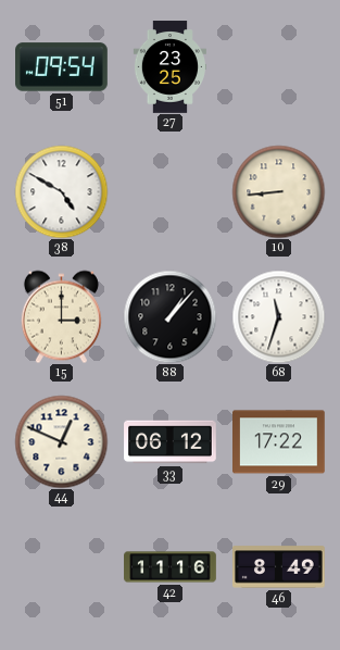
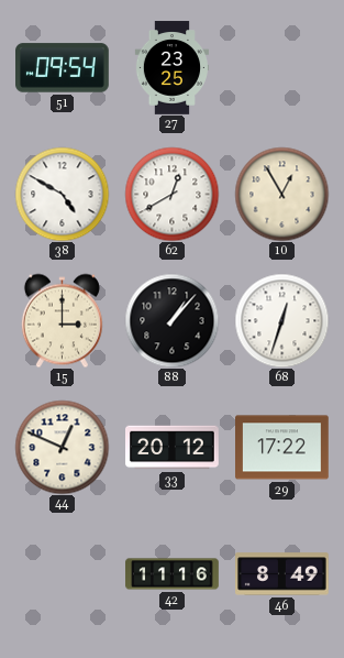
62: none -> 12:40 (171, 194)
10: 8:44 -> 12:55 (281, 194)
68: 11:33 -> 12:33 (281, 320)
33: 06:12 -> 20:12 (173, 448)
